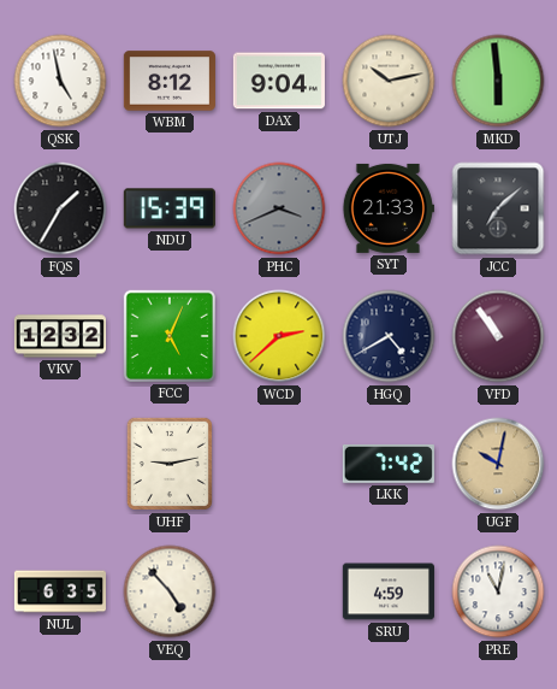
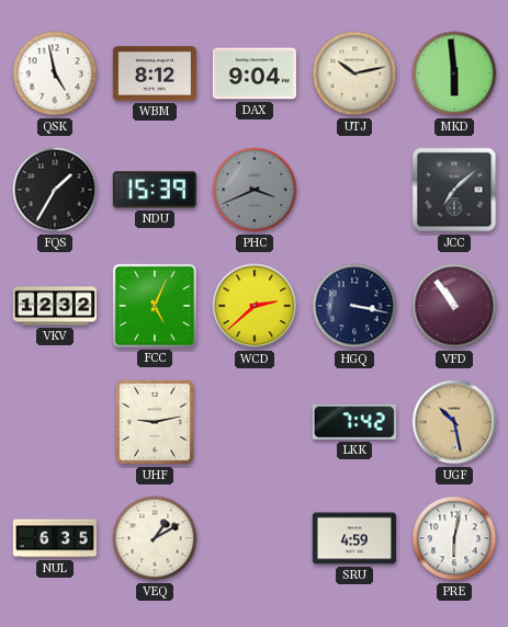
SYT: 21:33 -> none (387, 208)
HGQ: 4:40 -> 3:17 (354, 306)
UGF: 10:02 -> 10:28 (454, 422)
VEQ: 4:53 -> 1:10 (155, 538)
PRE: 11:02 -> 6:02 (454, 538)
